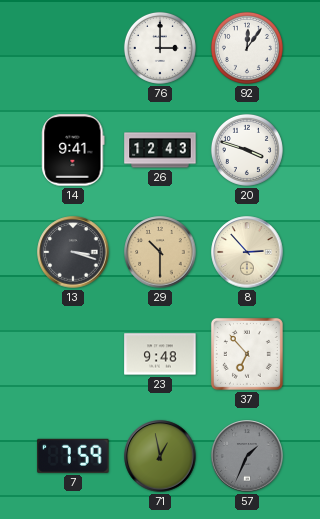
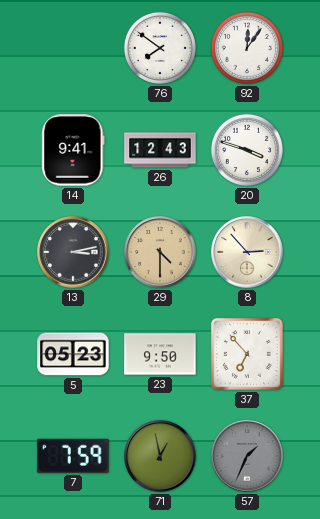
76: 3:00 -> 7:51 (160, 48)
13: 3:18 -> 3:13 (73, 252)
29: 10:30 -> 4:30 (160, 252)
5: none -> 05:23 (73, 354)
23: 9:48 -> 9:50 (160, 354)
